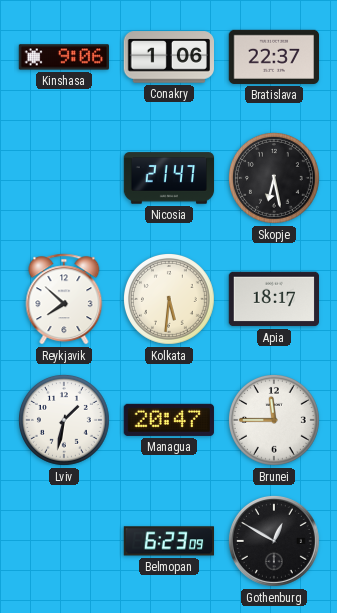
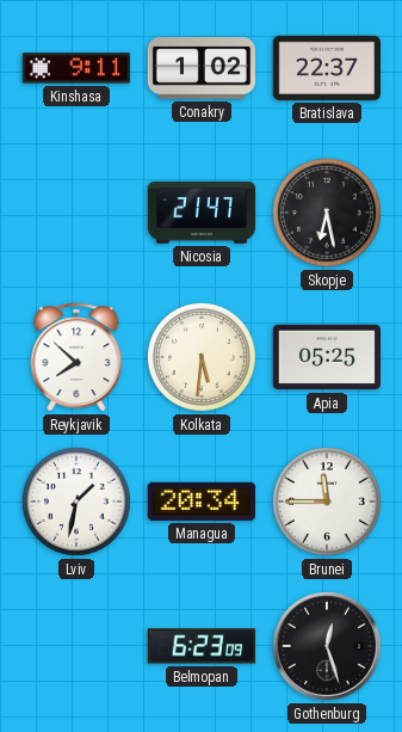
Kinshasa: 9:06 -> 9:11 (75, 68)
Conakry: 1:06 -> 1:02 (200, 68)
Apia: 18:17 -> 05:25 (326, 357)
Managua: 20:47 -> 20:34 (202, 502)
Gothenburg: 12:50 -> 12:27 (327, 646)
